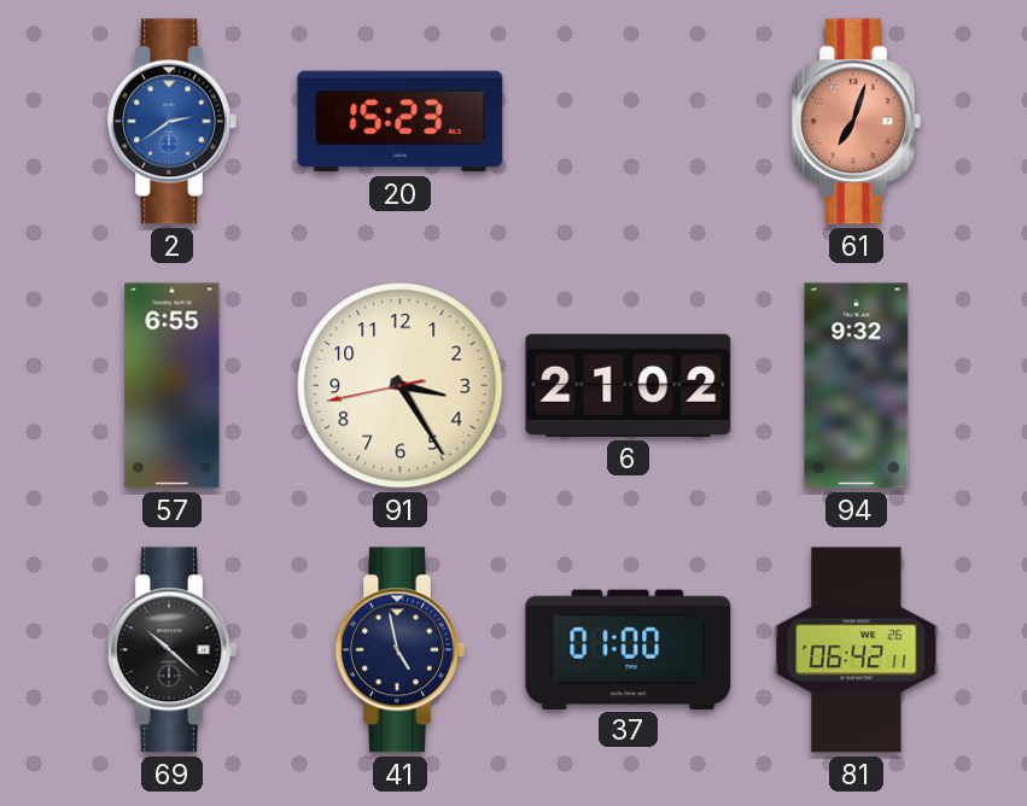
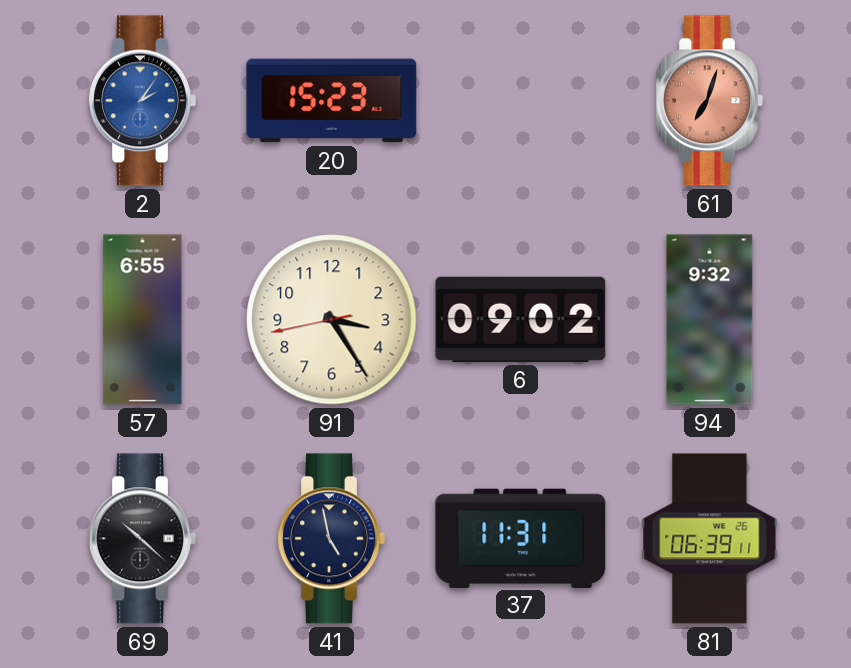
2: 2:39 -> 2:06 (142, 101)
6: 21:02 -> 09:02 (521, 319)
37: 01:00 -> 11:31 (521, 538)
81: 06:42 -> 06:39 (710, 539)
